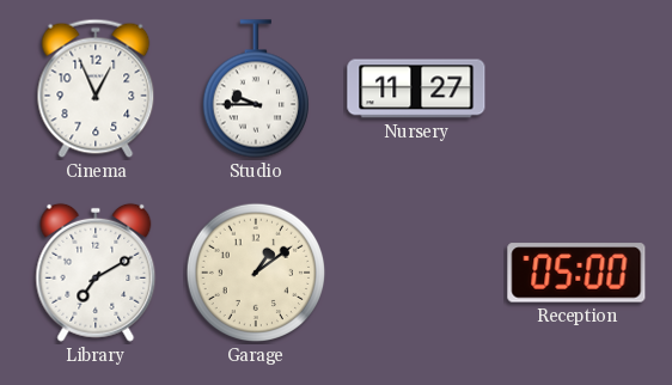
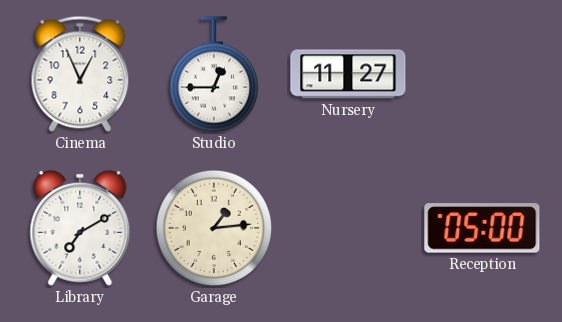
Studio: 9:45 -> 12:45 (213, 74)
Garage: 1:09 -> 1:14 (214, 228)
